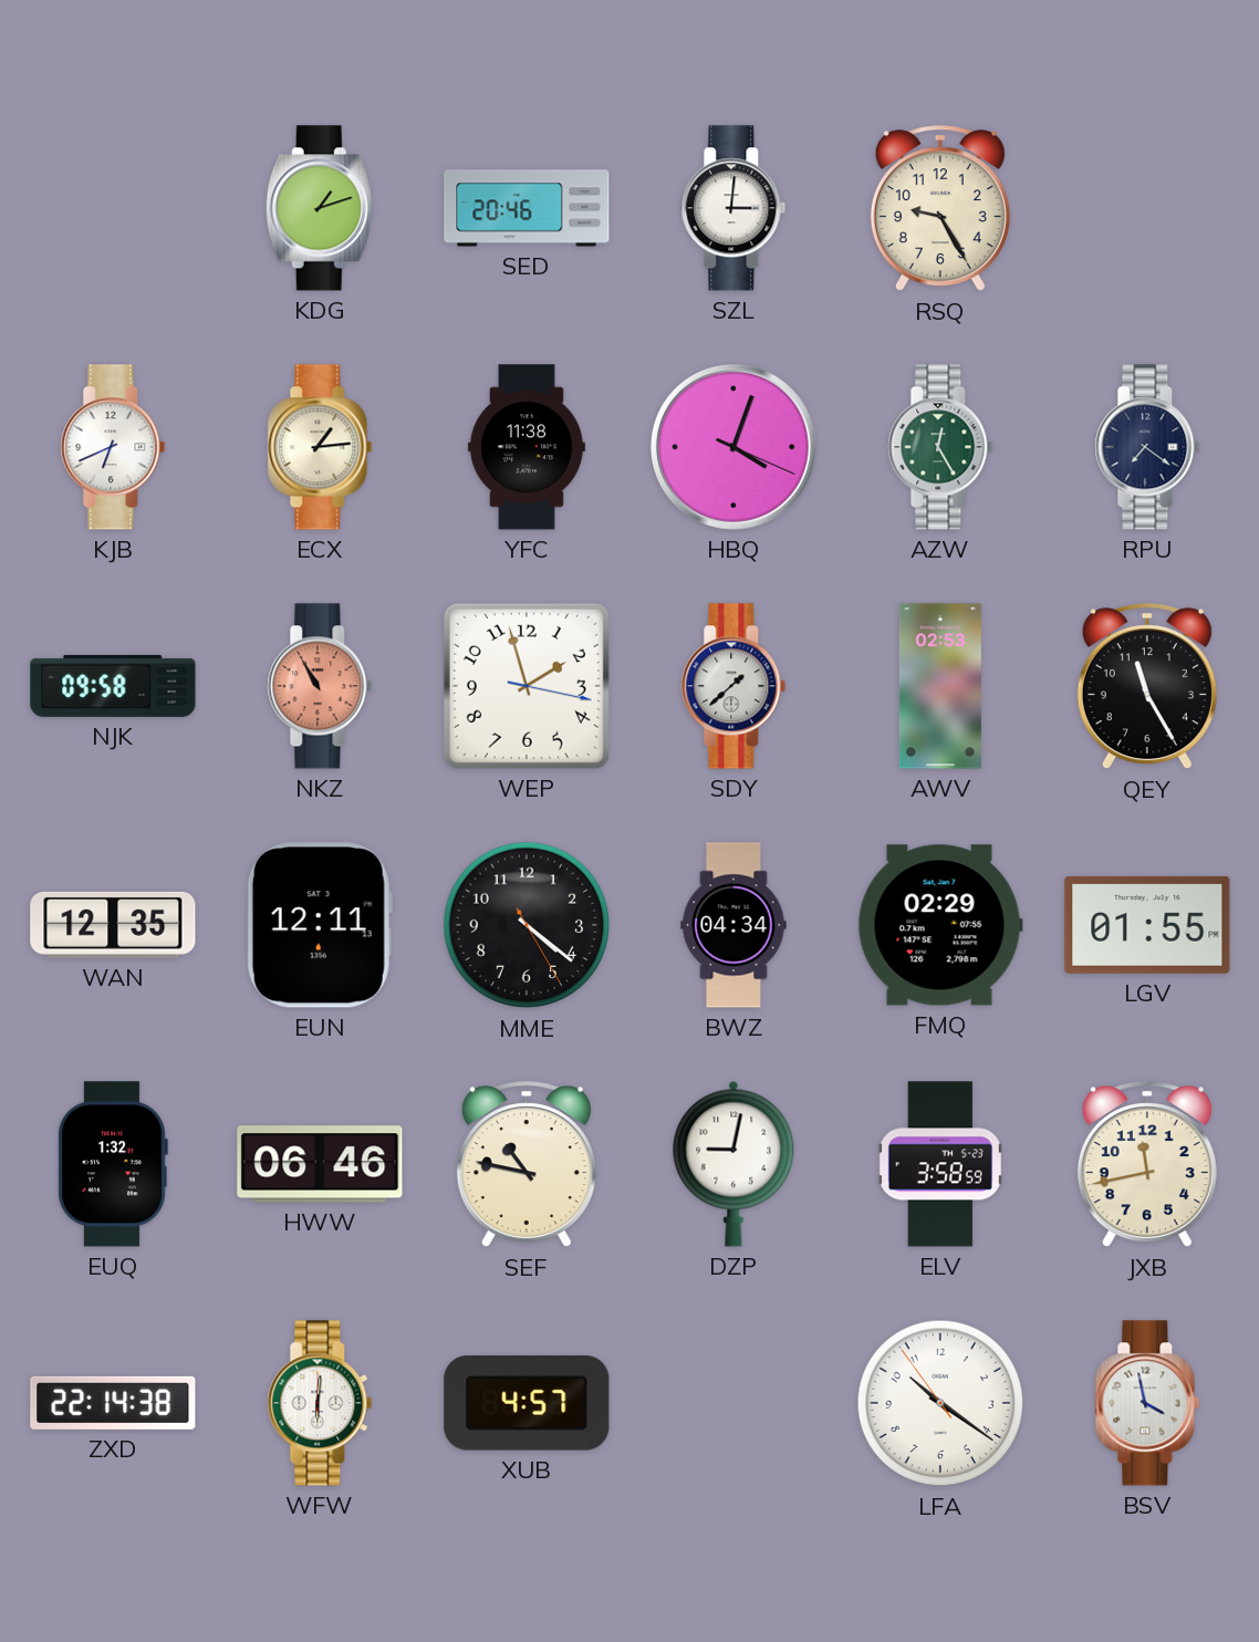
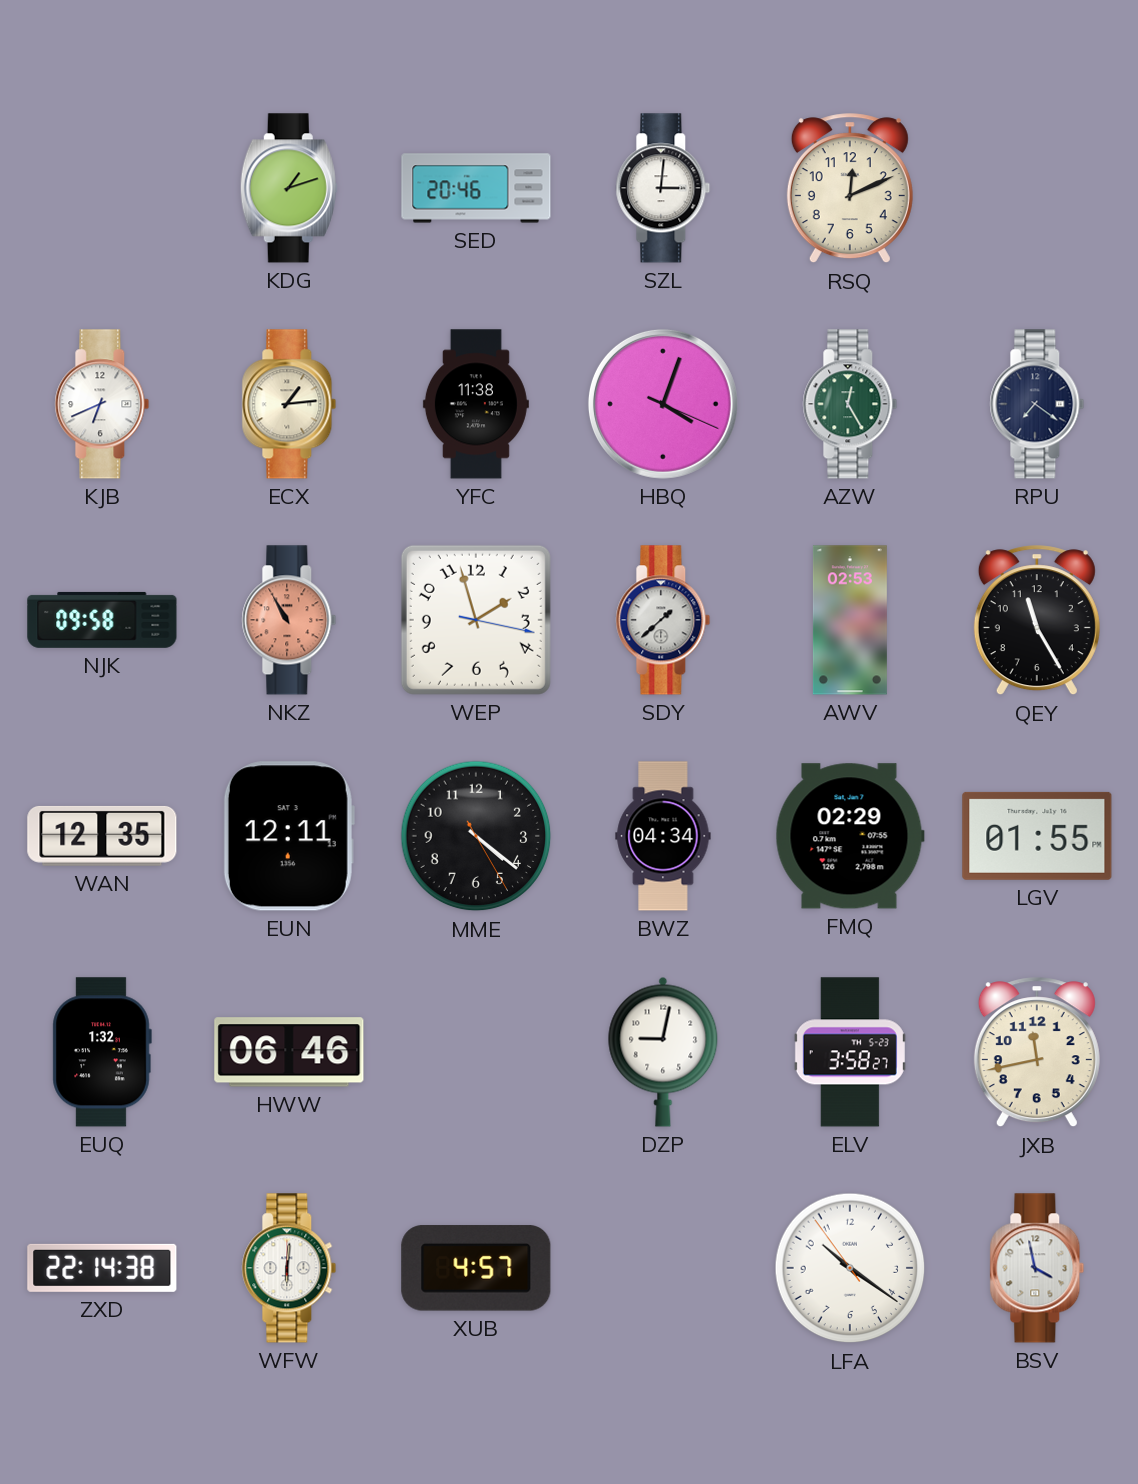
RSQ: 9:25 -> 12:11 (850, 189)
SEF: 10:47 -> none (527, 1165)
ELV: 3:58:59 -> 3:58:27 (850, 1052)
